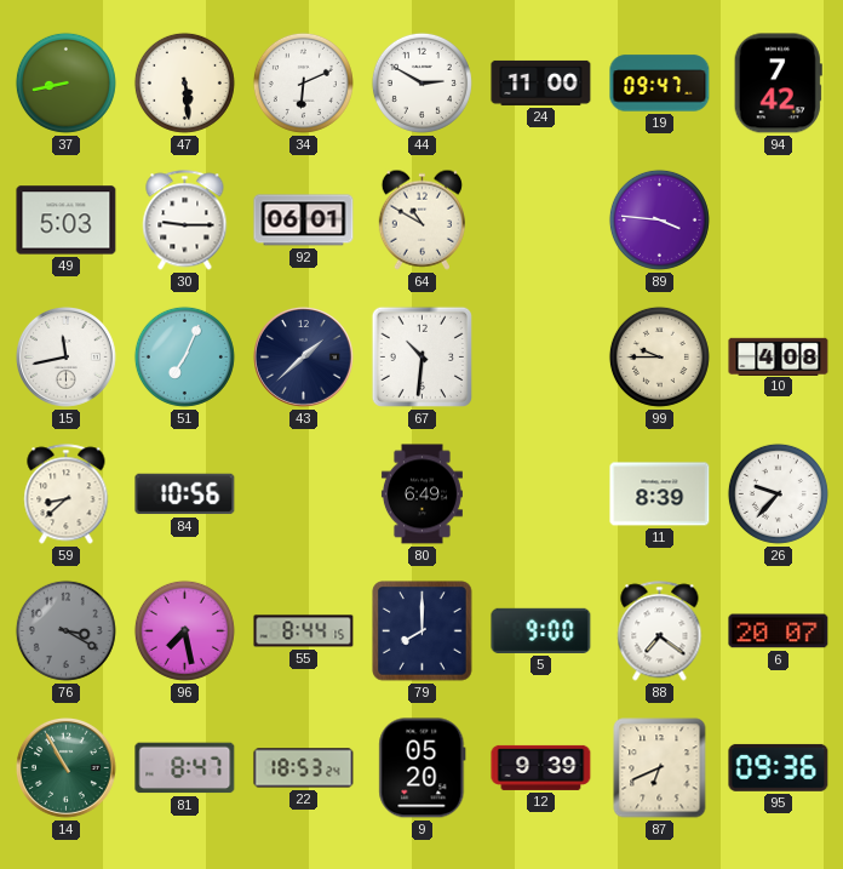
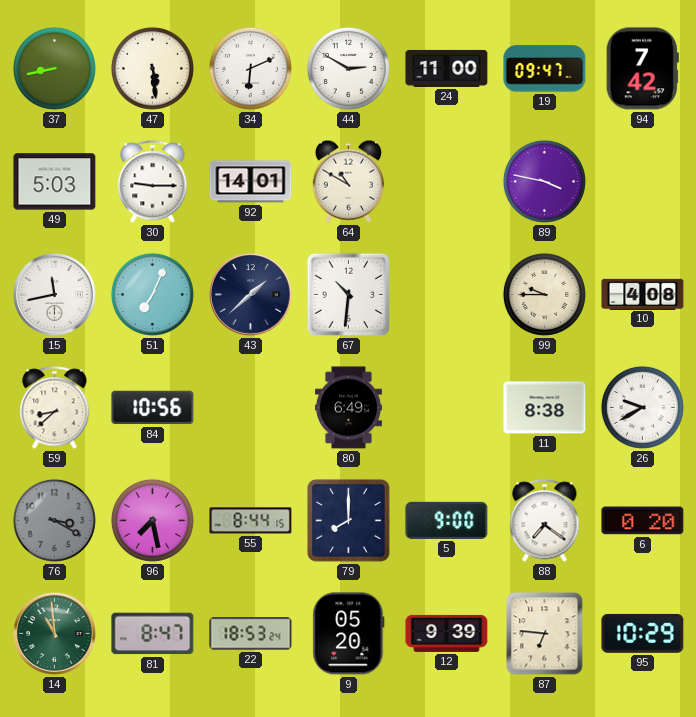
92: 06:01 -> 14:01 (251, 182)
89: 3:46 -> 3:47 (544, 181)
11: 8:39 -> 8:38 (545, 408)
26: 9:37 -> 9:40 (642, 407)
6: 20:07 -> 0:20 (643, 521)
14: 10:55 -> 10:59 (55, 634)
87: 6:41 -> 6:46 (545, 634)
95: 09:36 -> 10:29 (643, 633)
